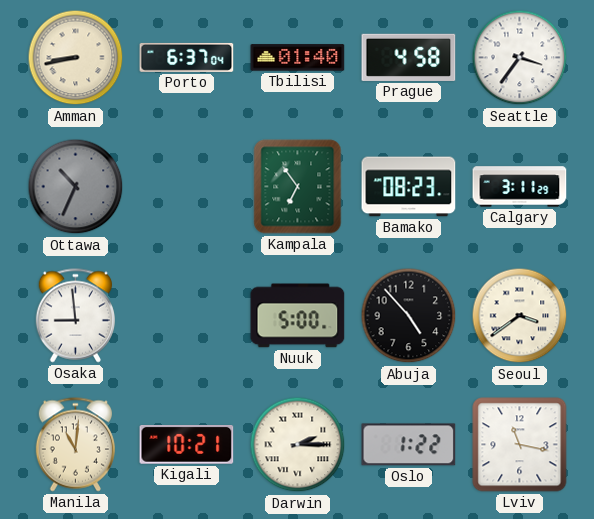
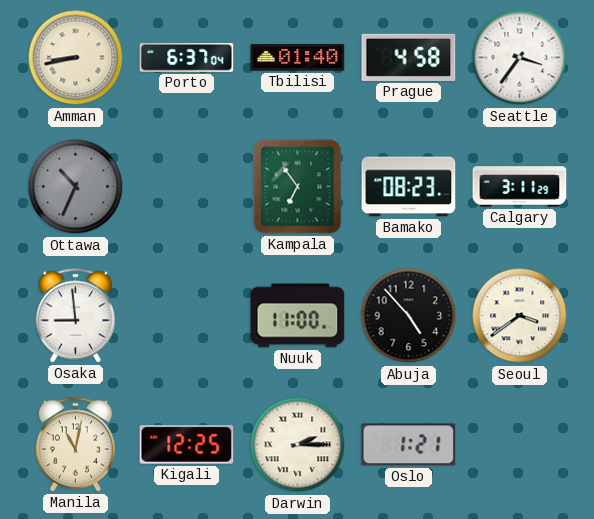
Nuuk: 5:00 -> 11:00 (298, 316)
Manila: 11:01 -> 11:02 (75, 445)
Kigali: 10:21 -> 12:25 (187, 445)
Oslo: 1:22 -> 1:21 (409, 445)
Lviv: 11:17 -> none (520, 445)
